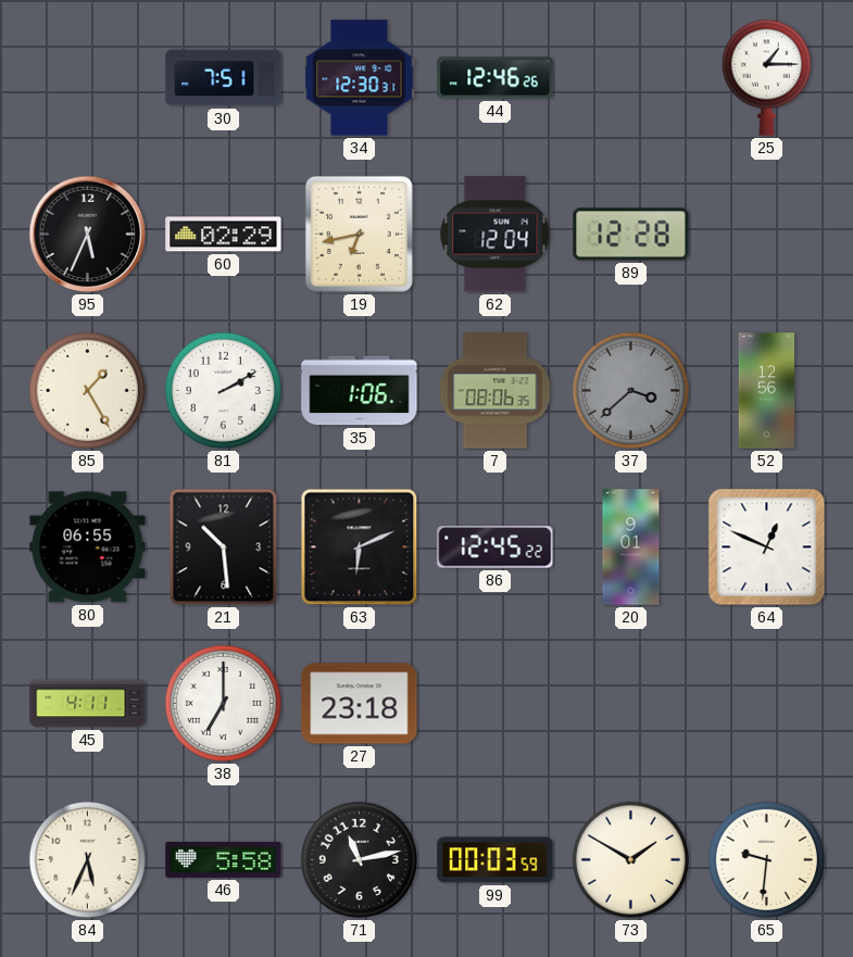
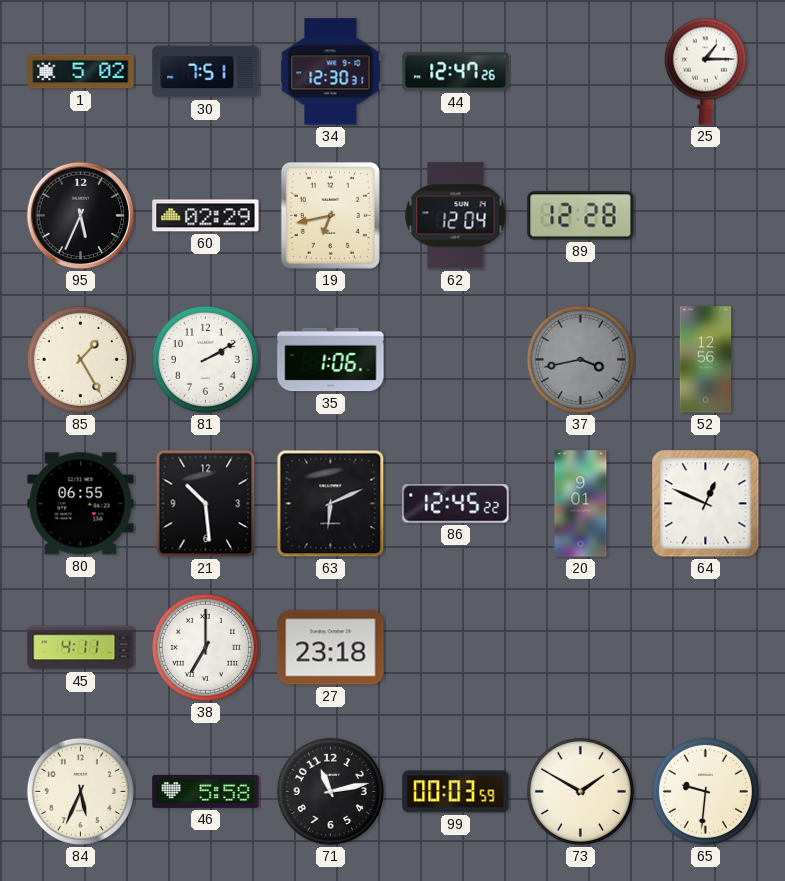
1: none -> 5:02 (81, 72)
44: 12:46 -> 12:47 (456, 72)
7: 08:06 -> none (496, 391)
37: 3:38 -> 3:43 (580, 359)
